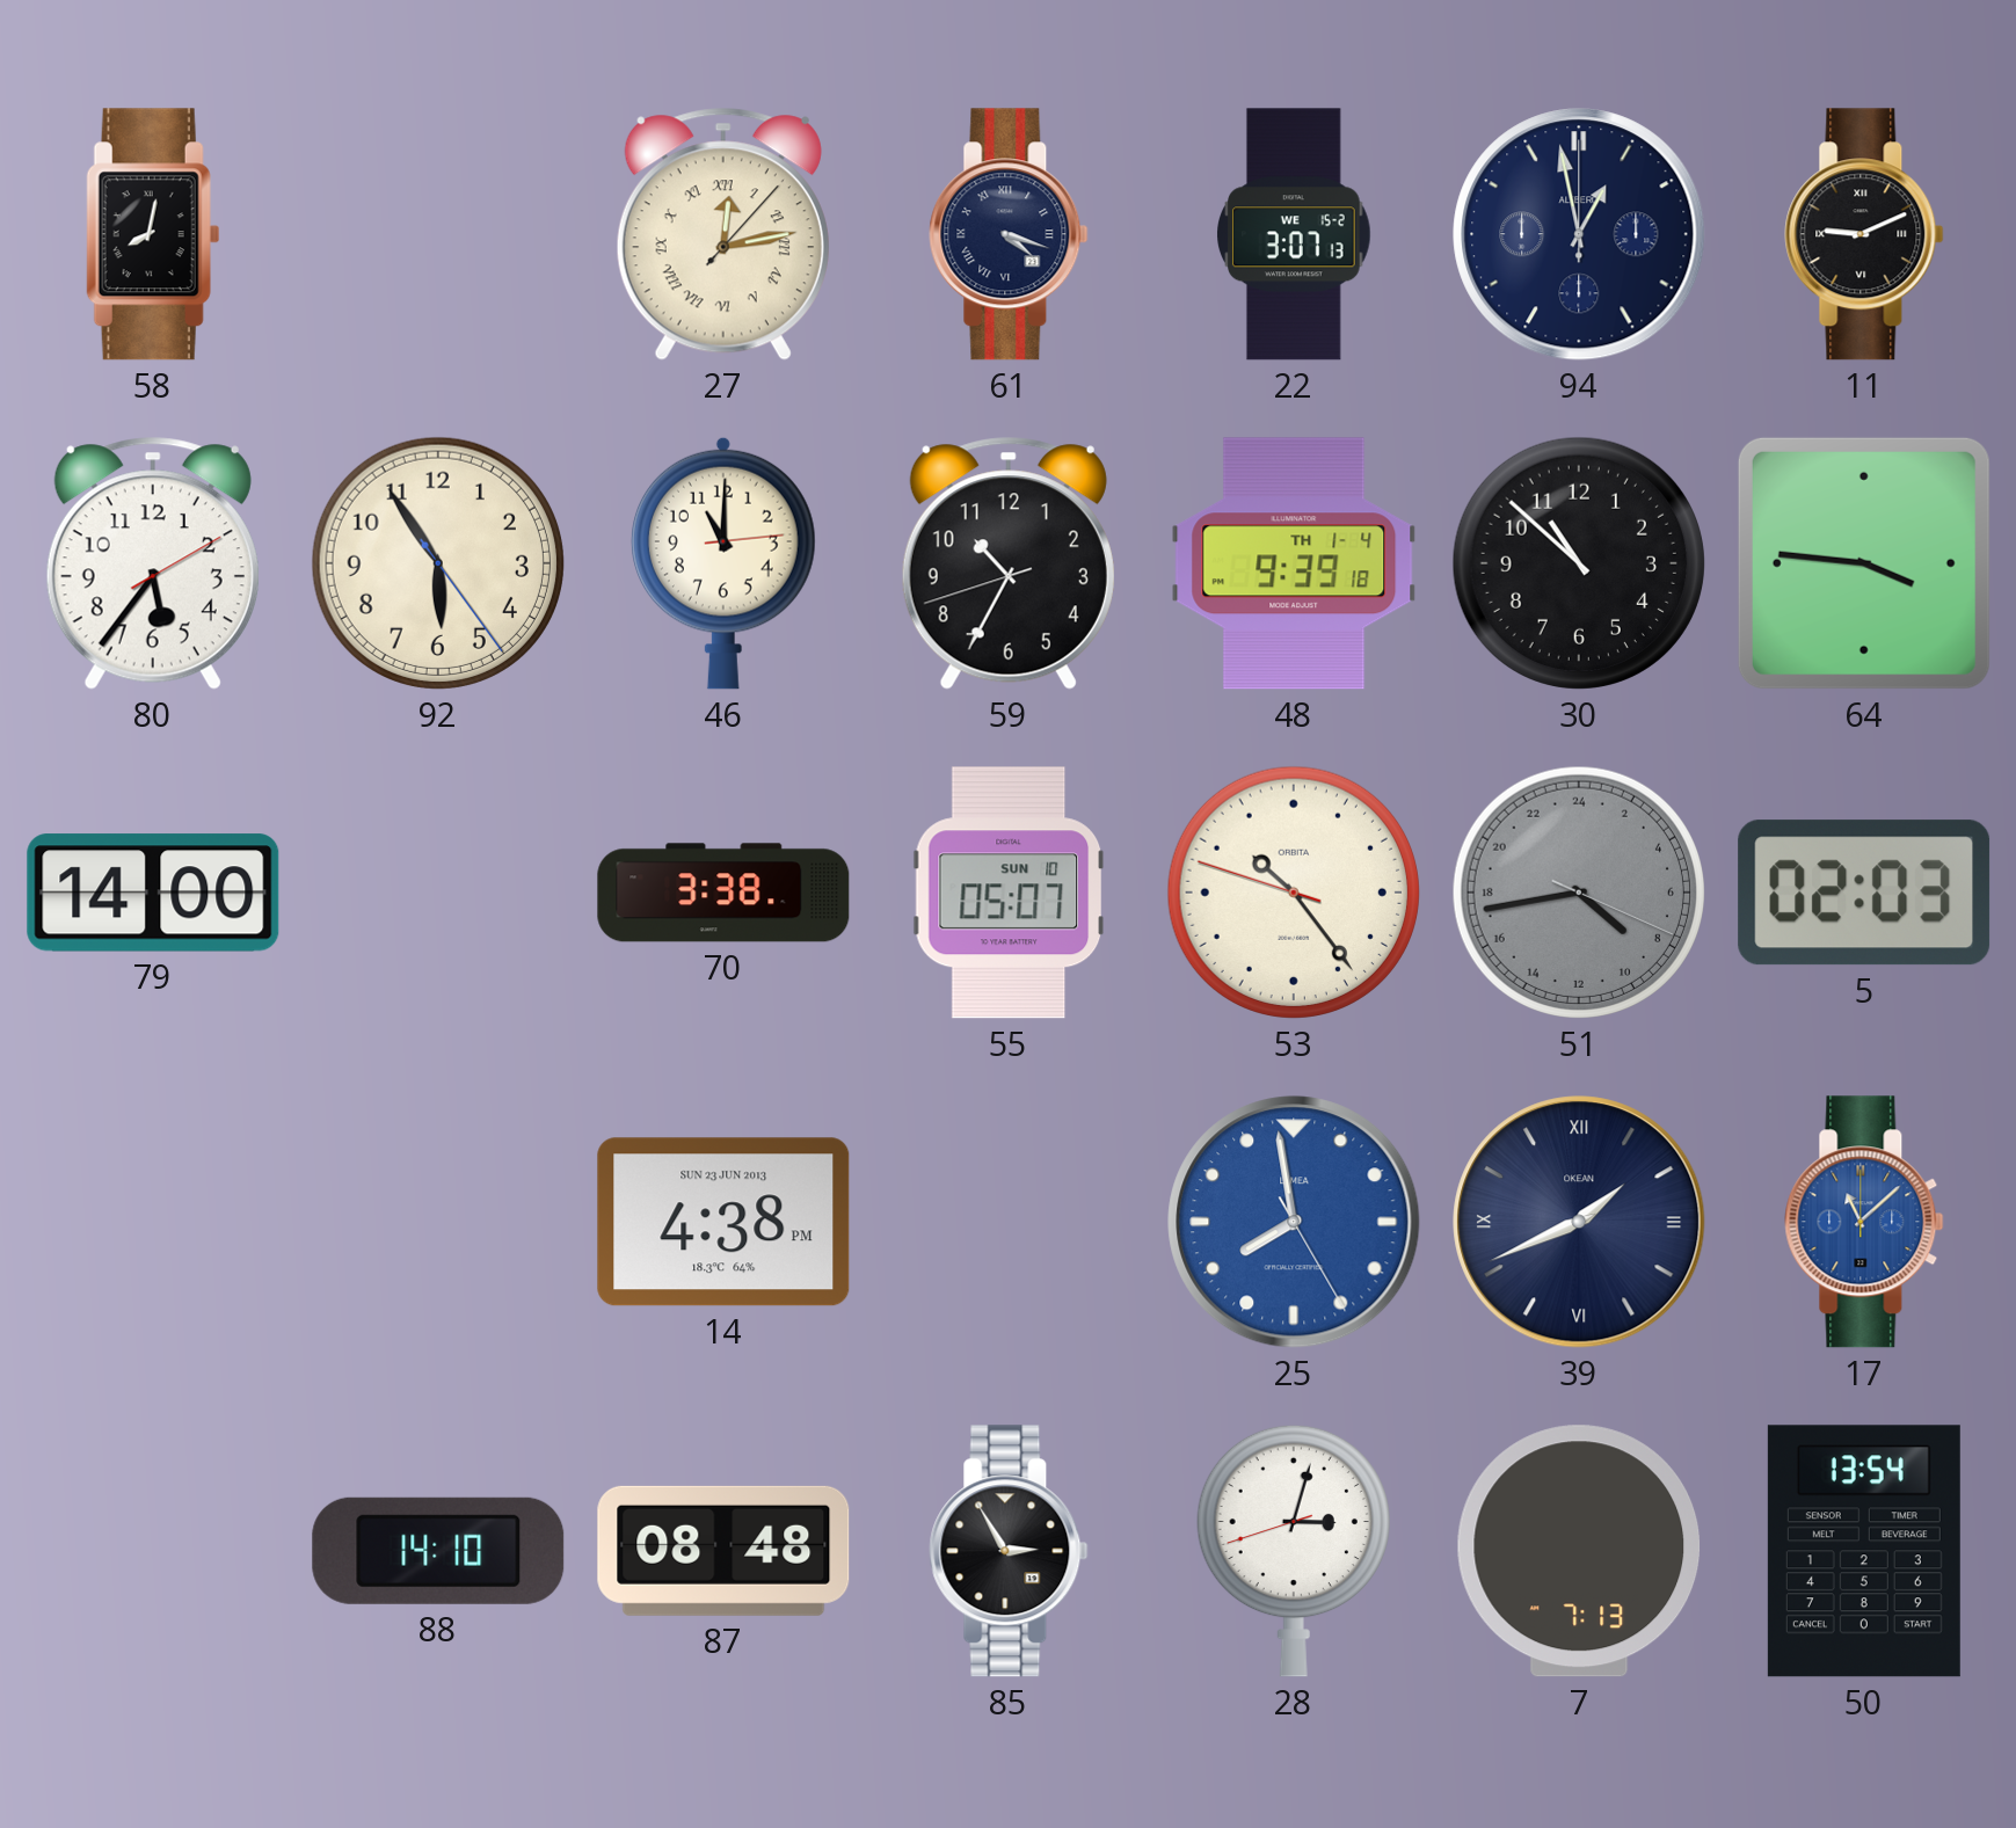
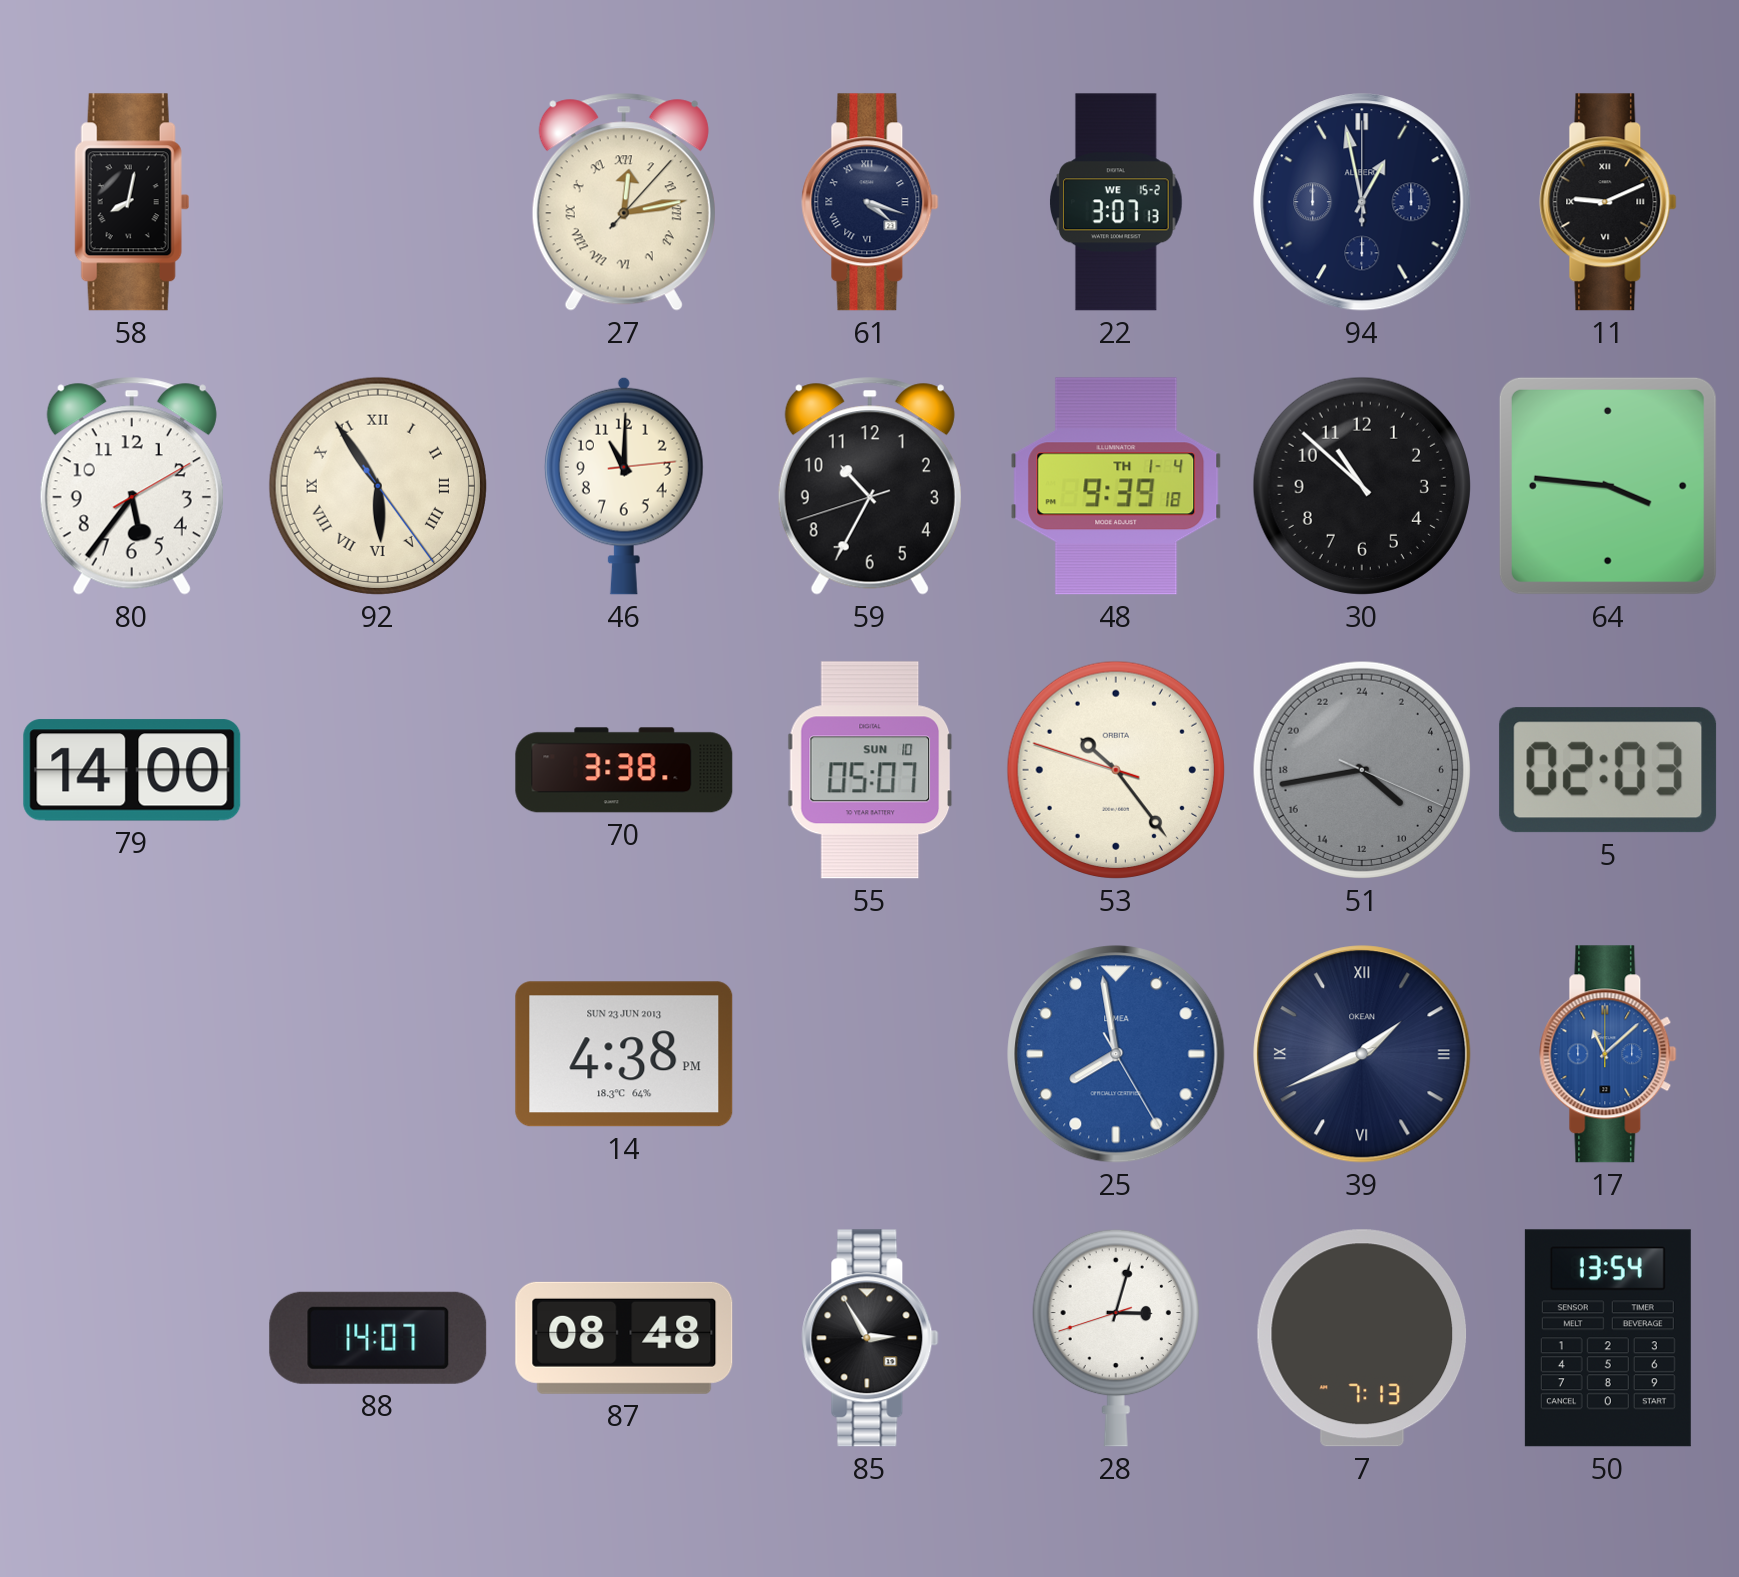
92 numerals: Arabic -> Roman (378, 486)
88: 14:10 -> 14:07 (378, 1338)
